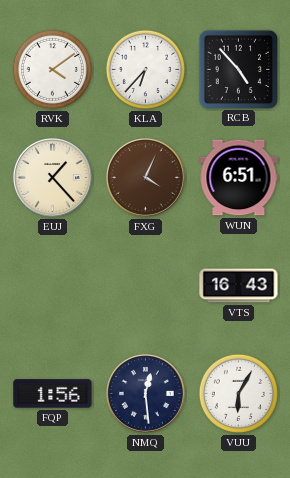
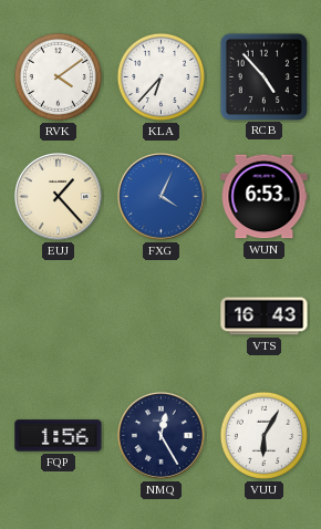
FXG dial: brown -> blue (161, 196)
WUN: 6:51 -> 6:53 (265, 197)
NMQ: 12:29 -> 12:25 (161, 435)
